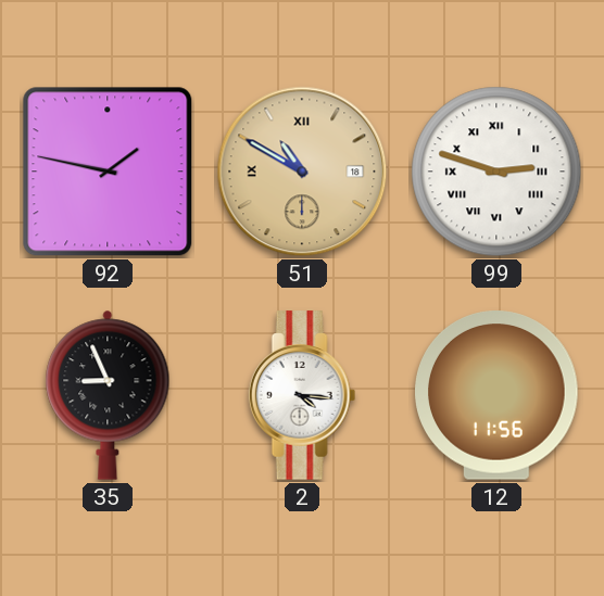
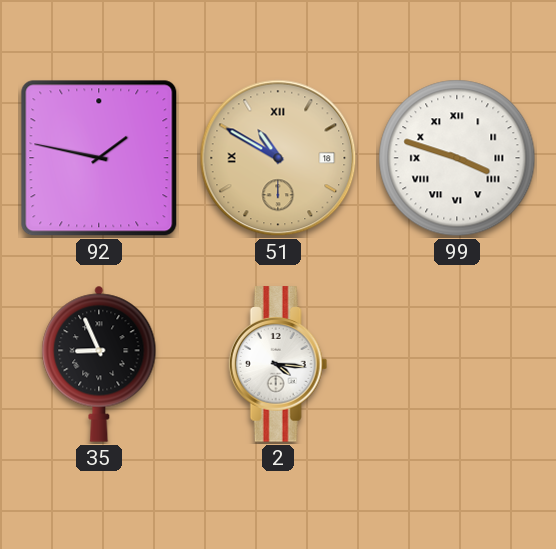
99: 2:48 -> 3:48 (457, 158)
12: 11:56 -> none (496, 395)
